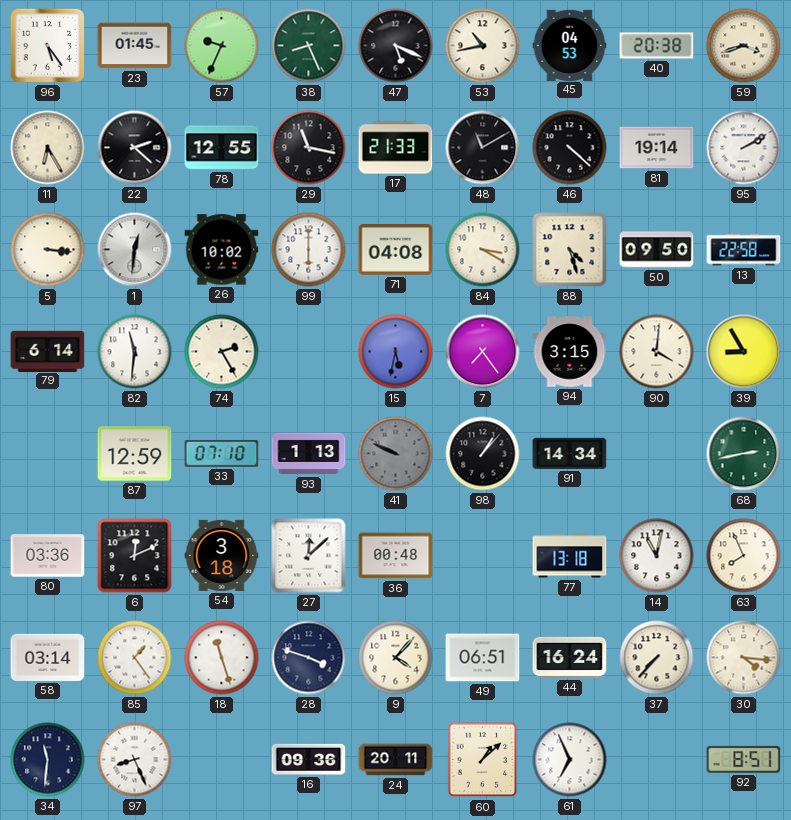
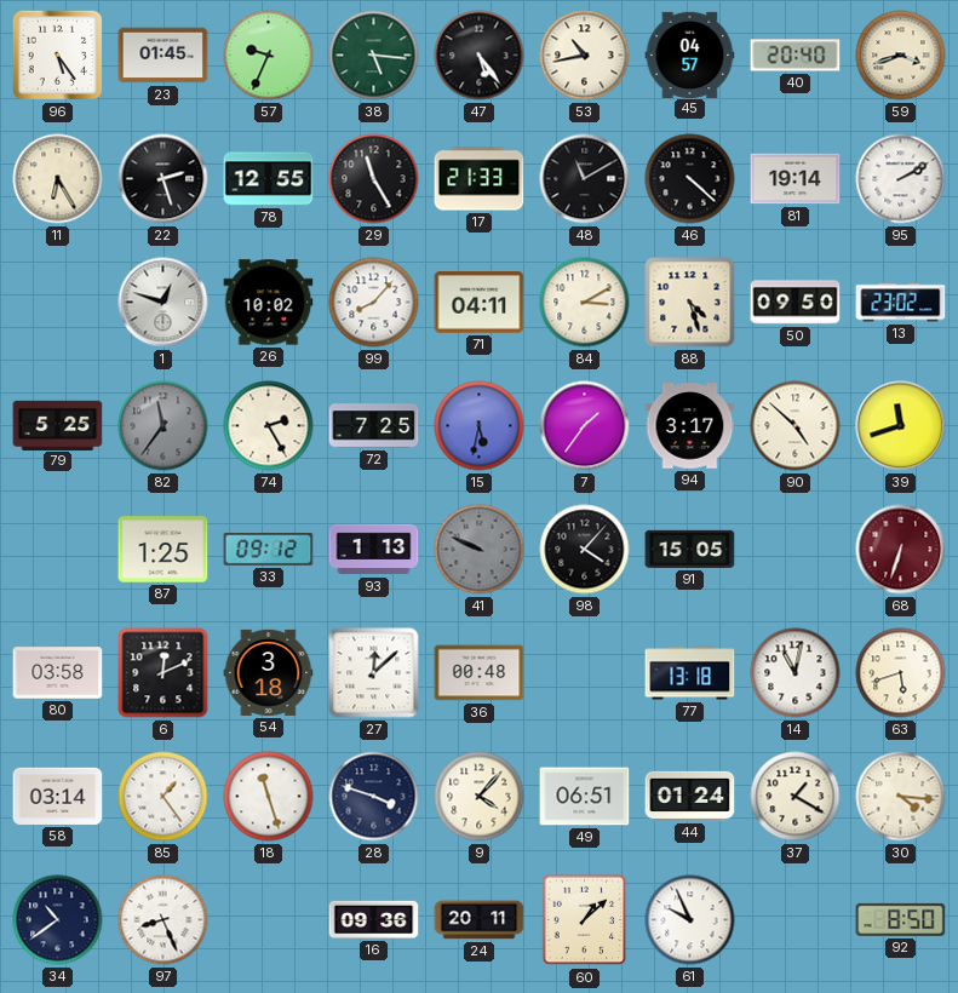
38: 8:26 -> 5:16 (374, 56)
47: 5:19 -> 5:24 (480, 56)
45: 04:53 -> 04:57 (690, 54)
40: 20:38 -> 20:40 (796, 56)
22: 2:22 -> 2:27 (164, 179)
29: 11:17 -> 11:25 (374, 179)
5: 3:16 -> none (48, 250)
1: 12:31 -> 12:48 (164, 303)
99: 6:00 -> 8:07 (374, 303)
71: 04:08 -> 04:11 (480, 303)
84: 3:20 -> 3:10 (585, 303)
13: 22:58 -> 23:02 (901, 303)
79: 6:14 -> 5:25 (58, 425)
82: 11:31 -> 11:36 (164, 426)
82 dial: white -> grey (164, 426)
72: none -> 7:25 (374, 426)
7: 7:24 -> 1:36 (585, 426)
94: 3:15 -> 3:17 (690, 426)
90: 4:01 -> 4:52 (796, 426)
39: 8:55 -> 11:42 (901, 426)
87: 12:59 -> 1:25 (164, 550)
33: 07:10 -> 09:12 (269, 549)
98: 1:07 -> 4:07 (585, 550)
91: 14:34 -> 15:05 (690, 549)
68: 2:43 -> 6:33 (901, 550)
68 dial: green -> burgundy (901, 550)
80: 03:36 -> 03:58 (58, 673)
63: 7:56 -> 5:42 (901, 673)
44: 16:24 -> 01:24 (690, 796)
37: 7:37 -> 1:20 (796, 797)
34: 11:31 -> 10:39 (58, 920)
61: 6:56 -> 9:56 (690, 920)
92: 8:51 -> 8:50 (901, 919)
